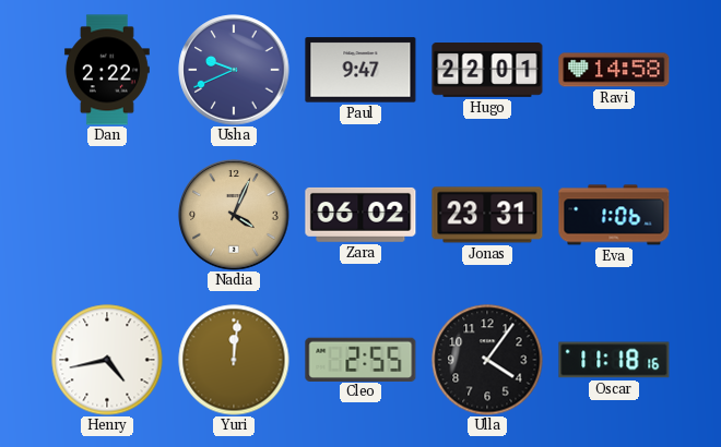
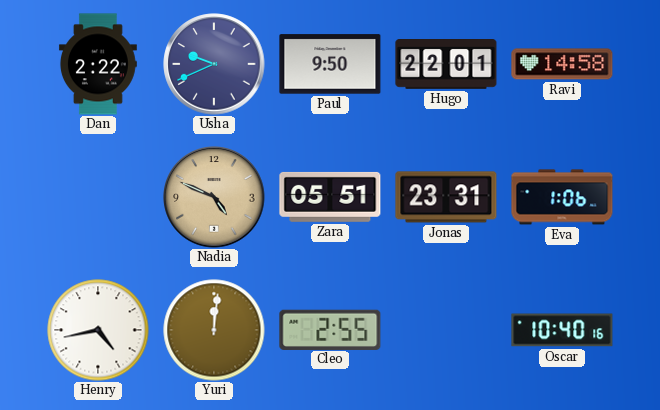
Paul: 9:47 -> 9:50 (330, 64)
Nadia: 4:04 -> 4:49 (214, 197)
Zara: 06:02 -> 05:51 (330, 197)
Ulla: 4:06 -> none (487, 360)
Oscar: 11:18 -> 10:40 (562, 330)
